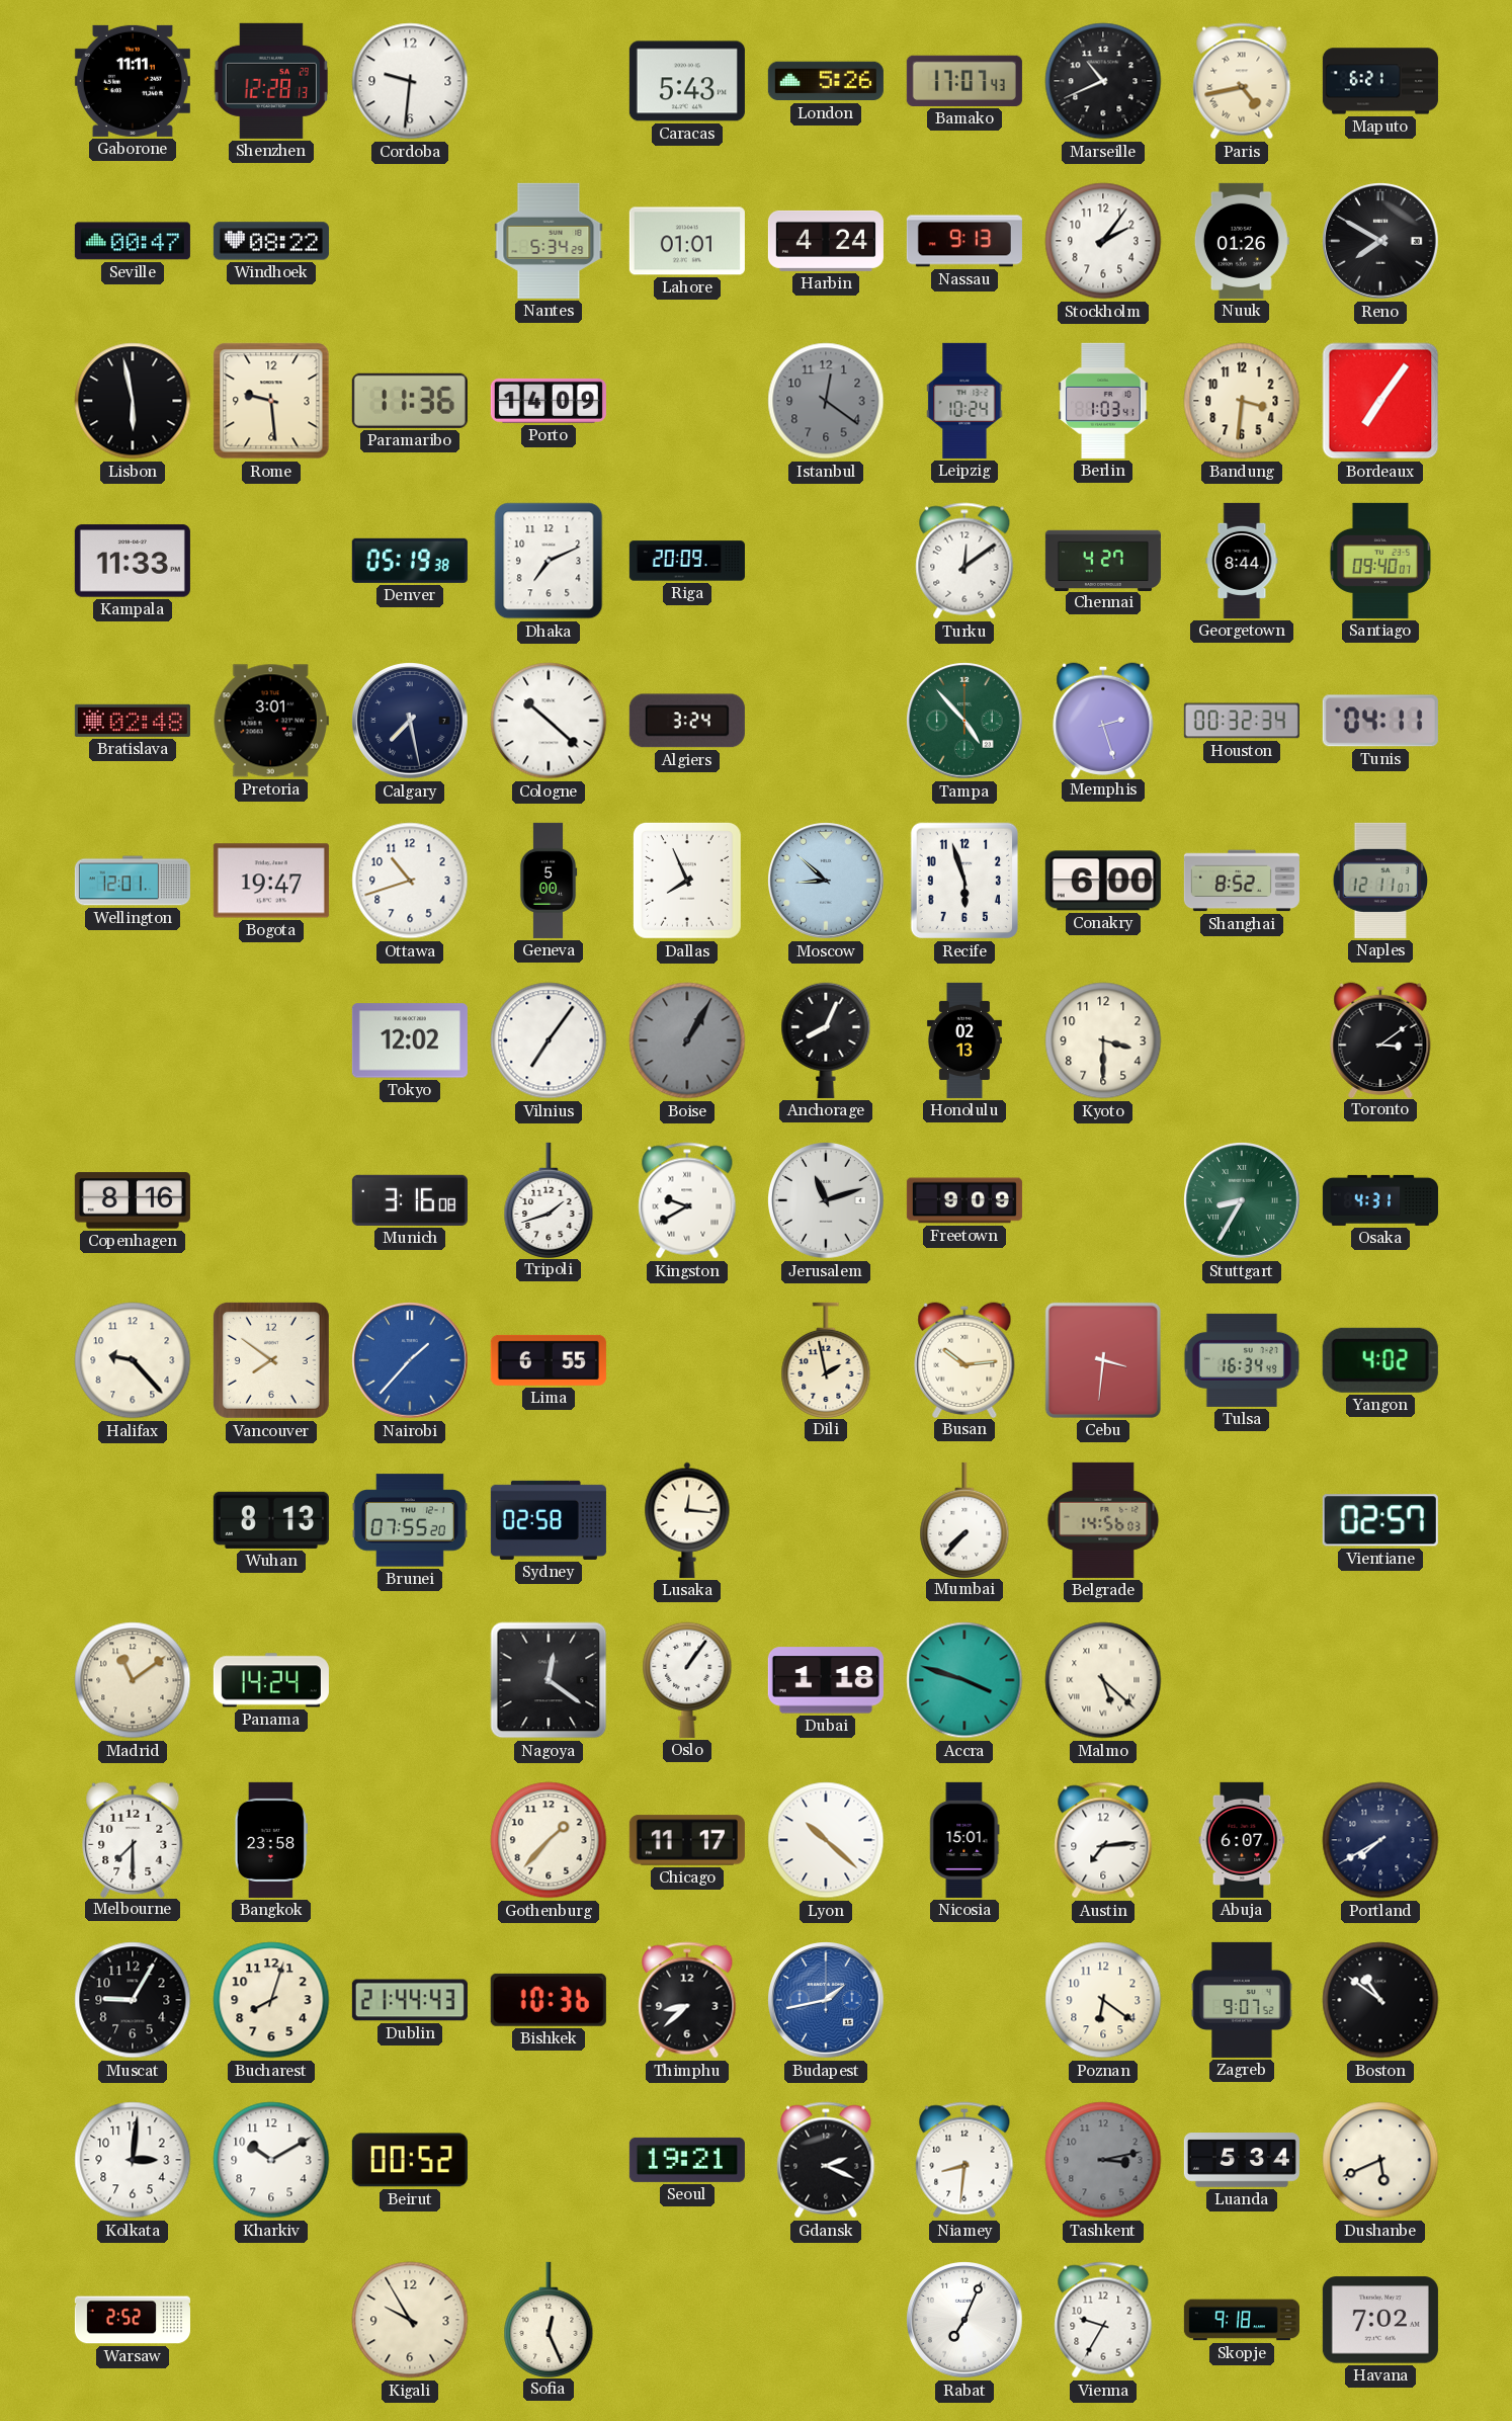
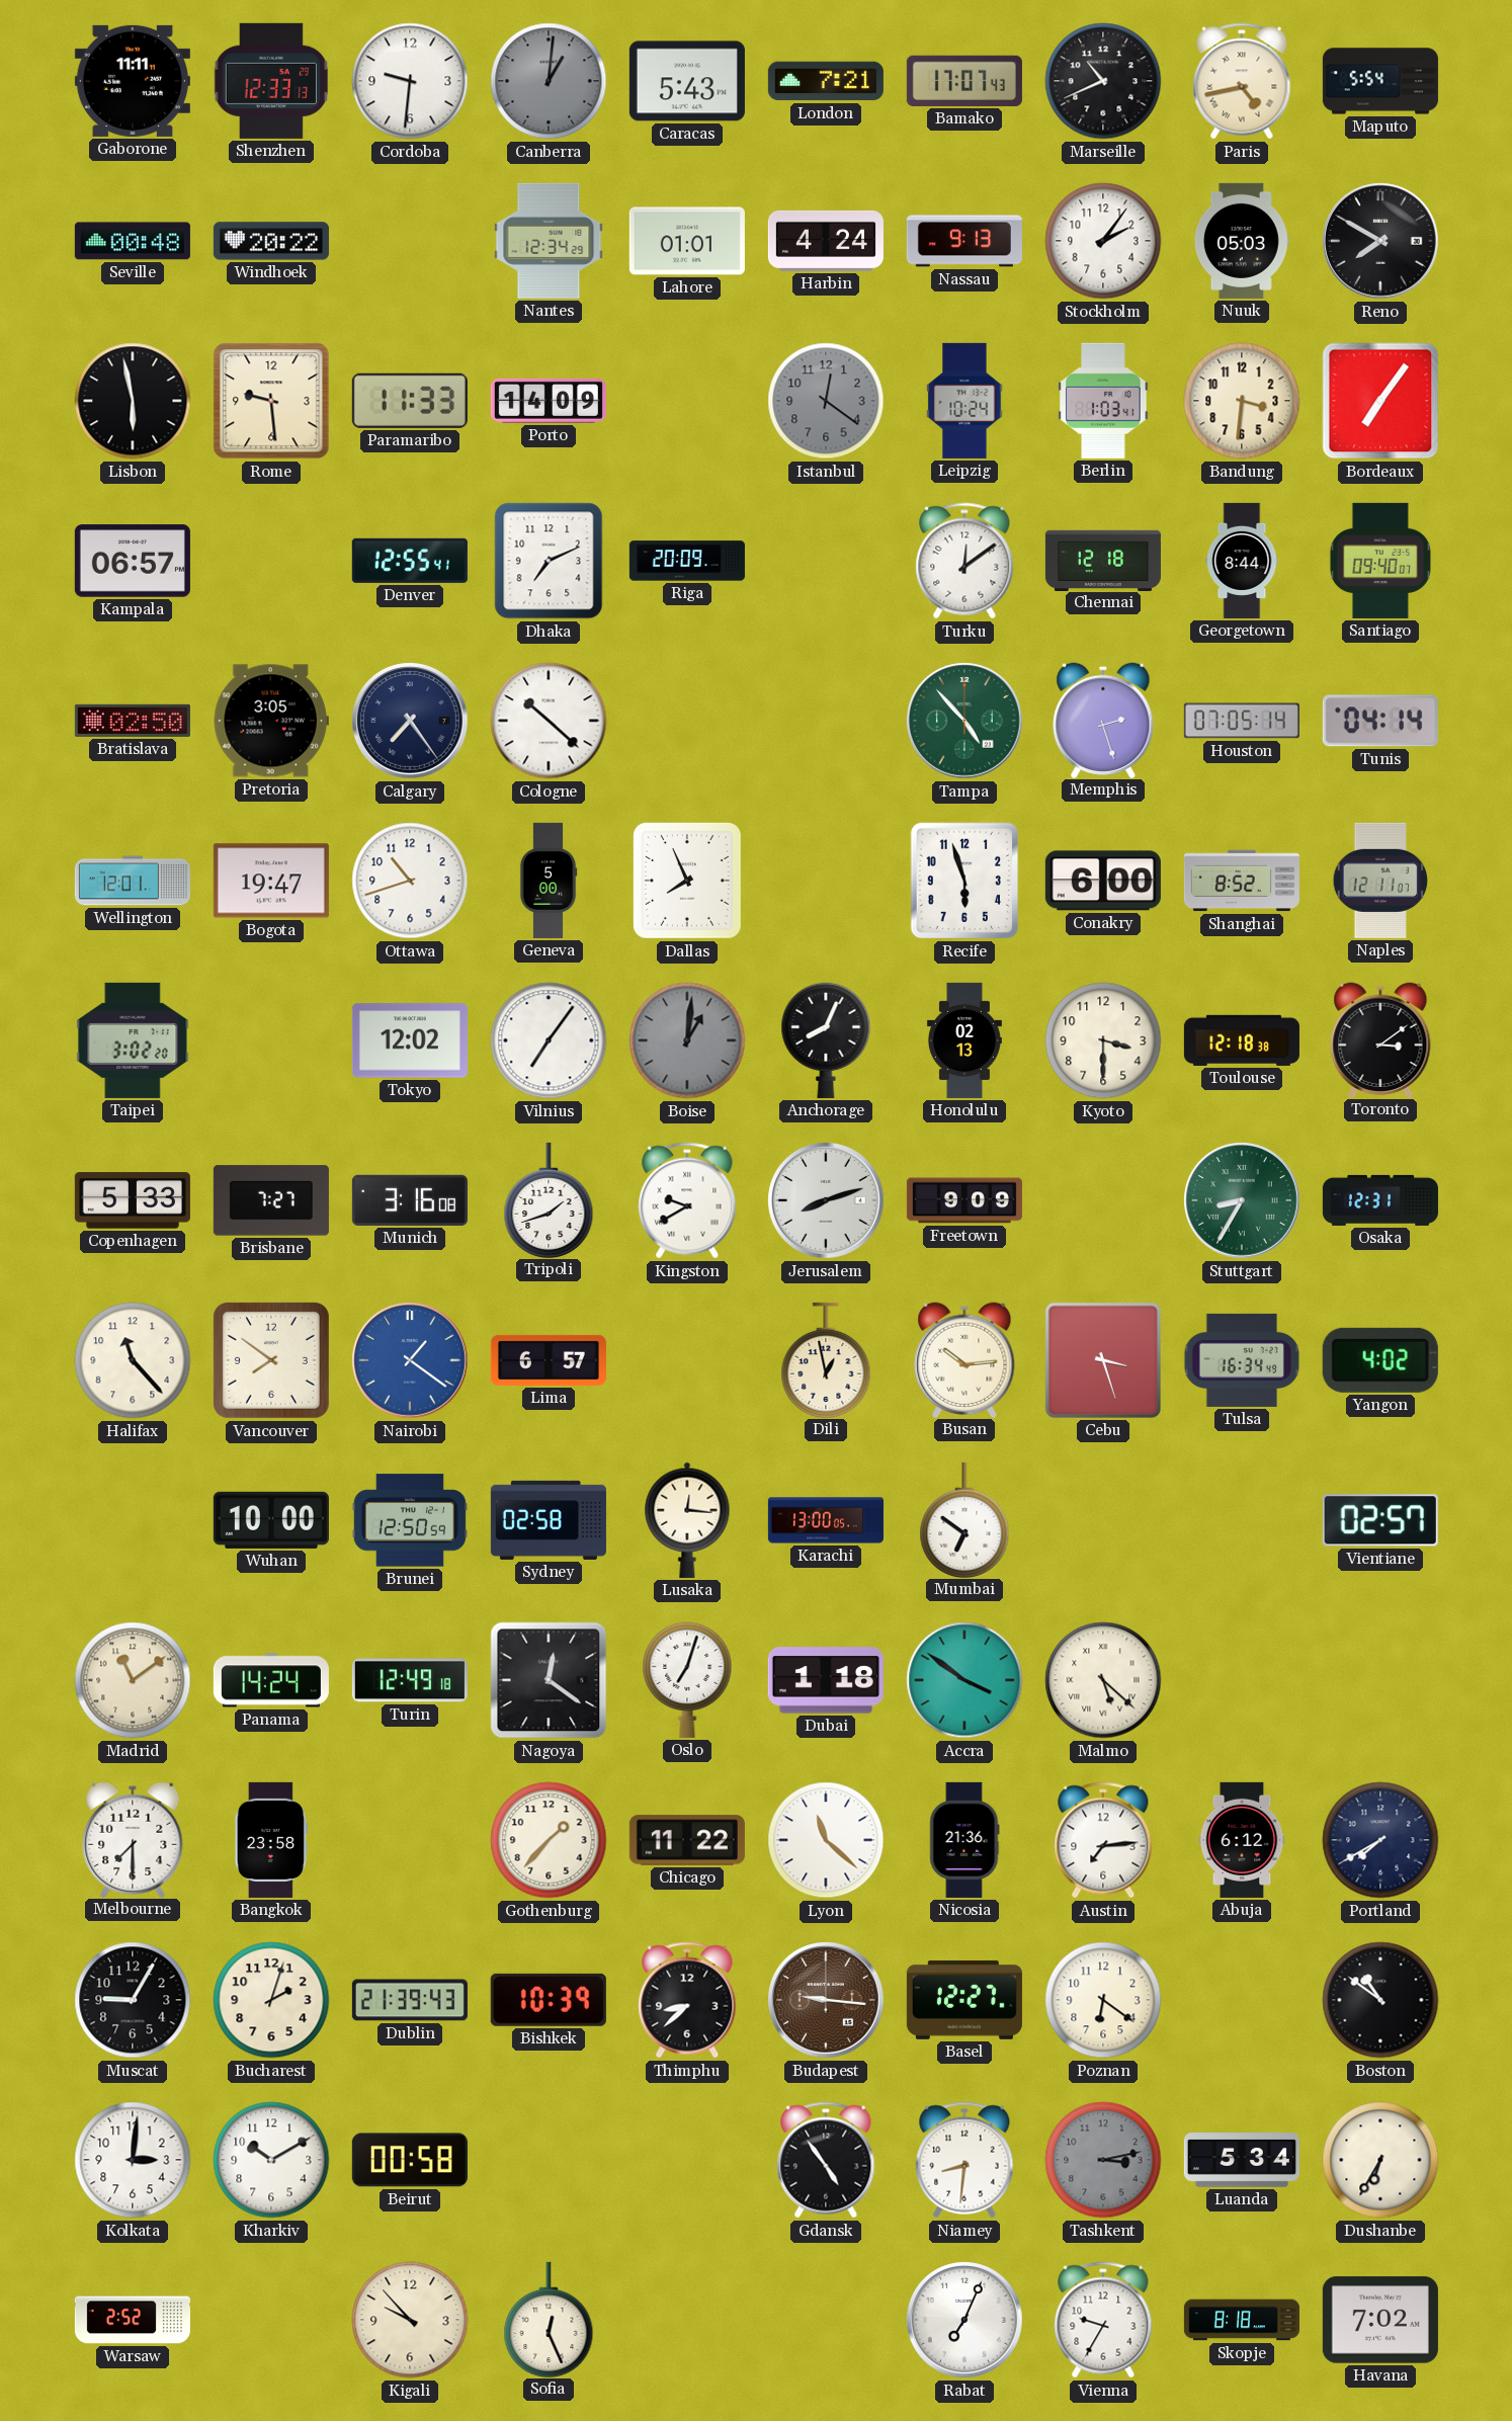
Shenzhen: 12:28 -> 12:33 (271, 81)
Canberra: none -> 1:01 (549, 81)
London: 5:26 -> 7:21 (826, 81)
Maputo: 6:21 -> 5:54 (1380, 81)
Seville: 00:47 -> 00:48 (133, 241)
Windhoek: 08:22 -> 20:22 (271, 241)
Nantes: 5:34 -> 12:34 (549, 241)
Nuuk: 01:26 -> 05:03 (1242, 241)
Paramaribo: 11:36 -> 11:33 (410, 401)
Kampala: 11:33 -> 06:57 (133, 561)
Denver: 05:19 -> 12:55 (410, 561)
Chennai: 4:27 -> 12:18 (1103, 560)
Bratislava: 02:48 -> 02:50 (133, 721)
Pretoria: 3:01 -> 3:05 (271, 721)
Calgary: 7:28 -> 7:24 (411, 722)
Algiers: 3:24 -> none (687, 721)
Houston: 00:32 -> 07:05 (1242, 721)
Tunis: 04:11 -> 04:14 (1380, 721)
Moscow: 8:52 -> none (827, 882)
Taipei: none -> 3:02 (133, 1040)
Boise: 1:05 -> 1:01 (687, 1040)
Toulouse: none -> 12:18 (1242, 1040)
Copenhagen: 8:16 -> 5:33 (133, 1200)
Brisbane: none -> 7:27 (271, 1200)
Jerusalem: 11:12 -> 8:12 (827, 1201)
Osaka: 4:31 -> 12:31 (1380, 1200)
Halifax: 9:23 -> 11:23 (133, 1360)
Nairobi: 1:37 -> 1:21 (411, 1361)
Lima: 6:55 -> 6:57 (549, 1360)
Dili: 1:58 -> 12:58 (826, 1359)
Cebu: 3:31 -> 3:27 (1103, 1360)
Wuhan: 8:13 -> 10:00 (271, 1520)
Brunei: 07:55 -> 12:50 (410, 1520)
Karachi: none -> 13:00 (826, 1520)
Mumbai: 7:37 -> 6:51 (964, 1519)
Belgrade: 14:56 -> none (1103, 1520)
Turin: none -> 12:49 (410, 1680)
Oslo: 1:06 -> 7:03 (687, 1680)
Accra: 3:48 -> 3:51 (964, 1680)
Chicago: 11:17 -> 11:22 (687, 1840)
Lyon: 10:22 -> 11:22 (826, 1840)
Nicosia: 15:01 -> 21:36 (964, 1840)
Abuja: 6:07 -> 6:12 (1242, 1840)
Bucharest: 8:03 -> 2:03 (271, 2000)
Dublin: 21:44 -> 21:39 (410, 2000)
Bishkek: 10:36 -> 10:39 (549, 2000)
Budapest: 1:43 -> 9:16 (827, 2001)
Budapest dial: blue -> brown (827, 2001)
Basel: none -> 12:27 (964, 2000)
Zagreb: 9:07 -> none (1242, 2000)
Beirut: 00:52 -> 00:58 (410, 2160)
Seoul: 19:21 -> none (687, 2160)
Gdansk: 2:19 -> 4:54 (826, 2160)
Dushanbe: 5:41 -> 6:35 (1380, 2160)
Kigali: 9:55 -> 9:53 (410, 2320)
Skopje: 9:18 -> 8:18 (1242, 2320)
